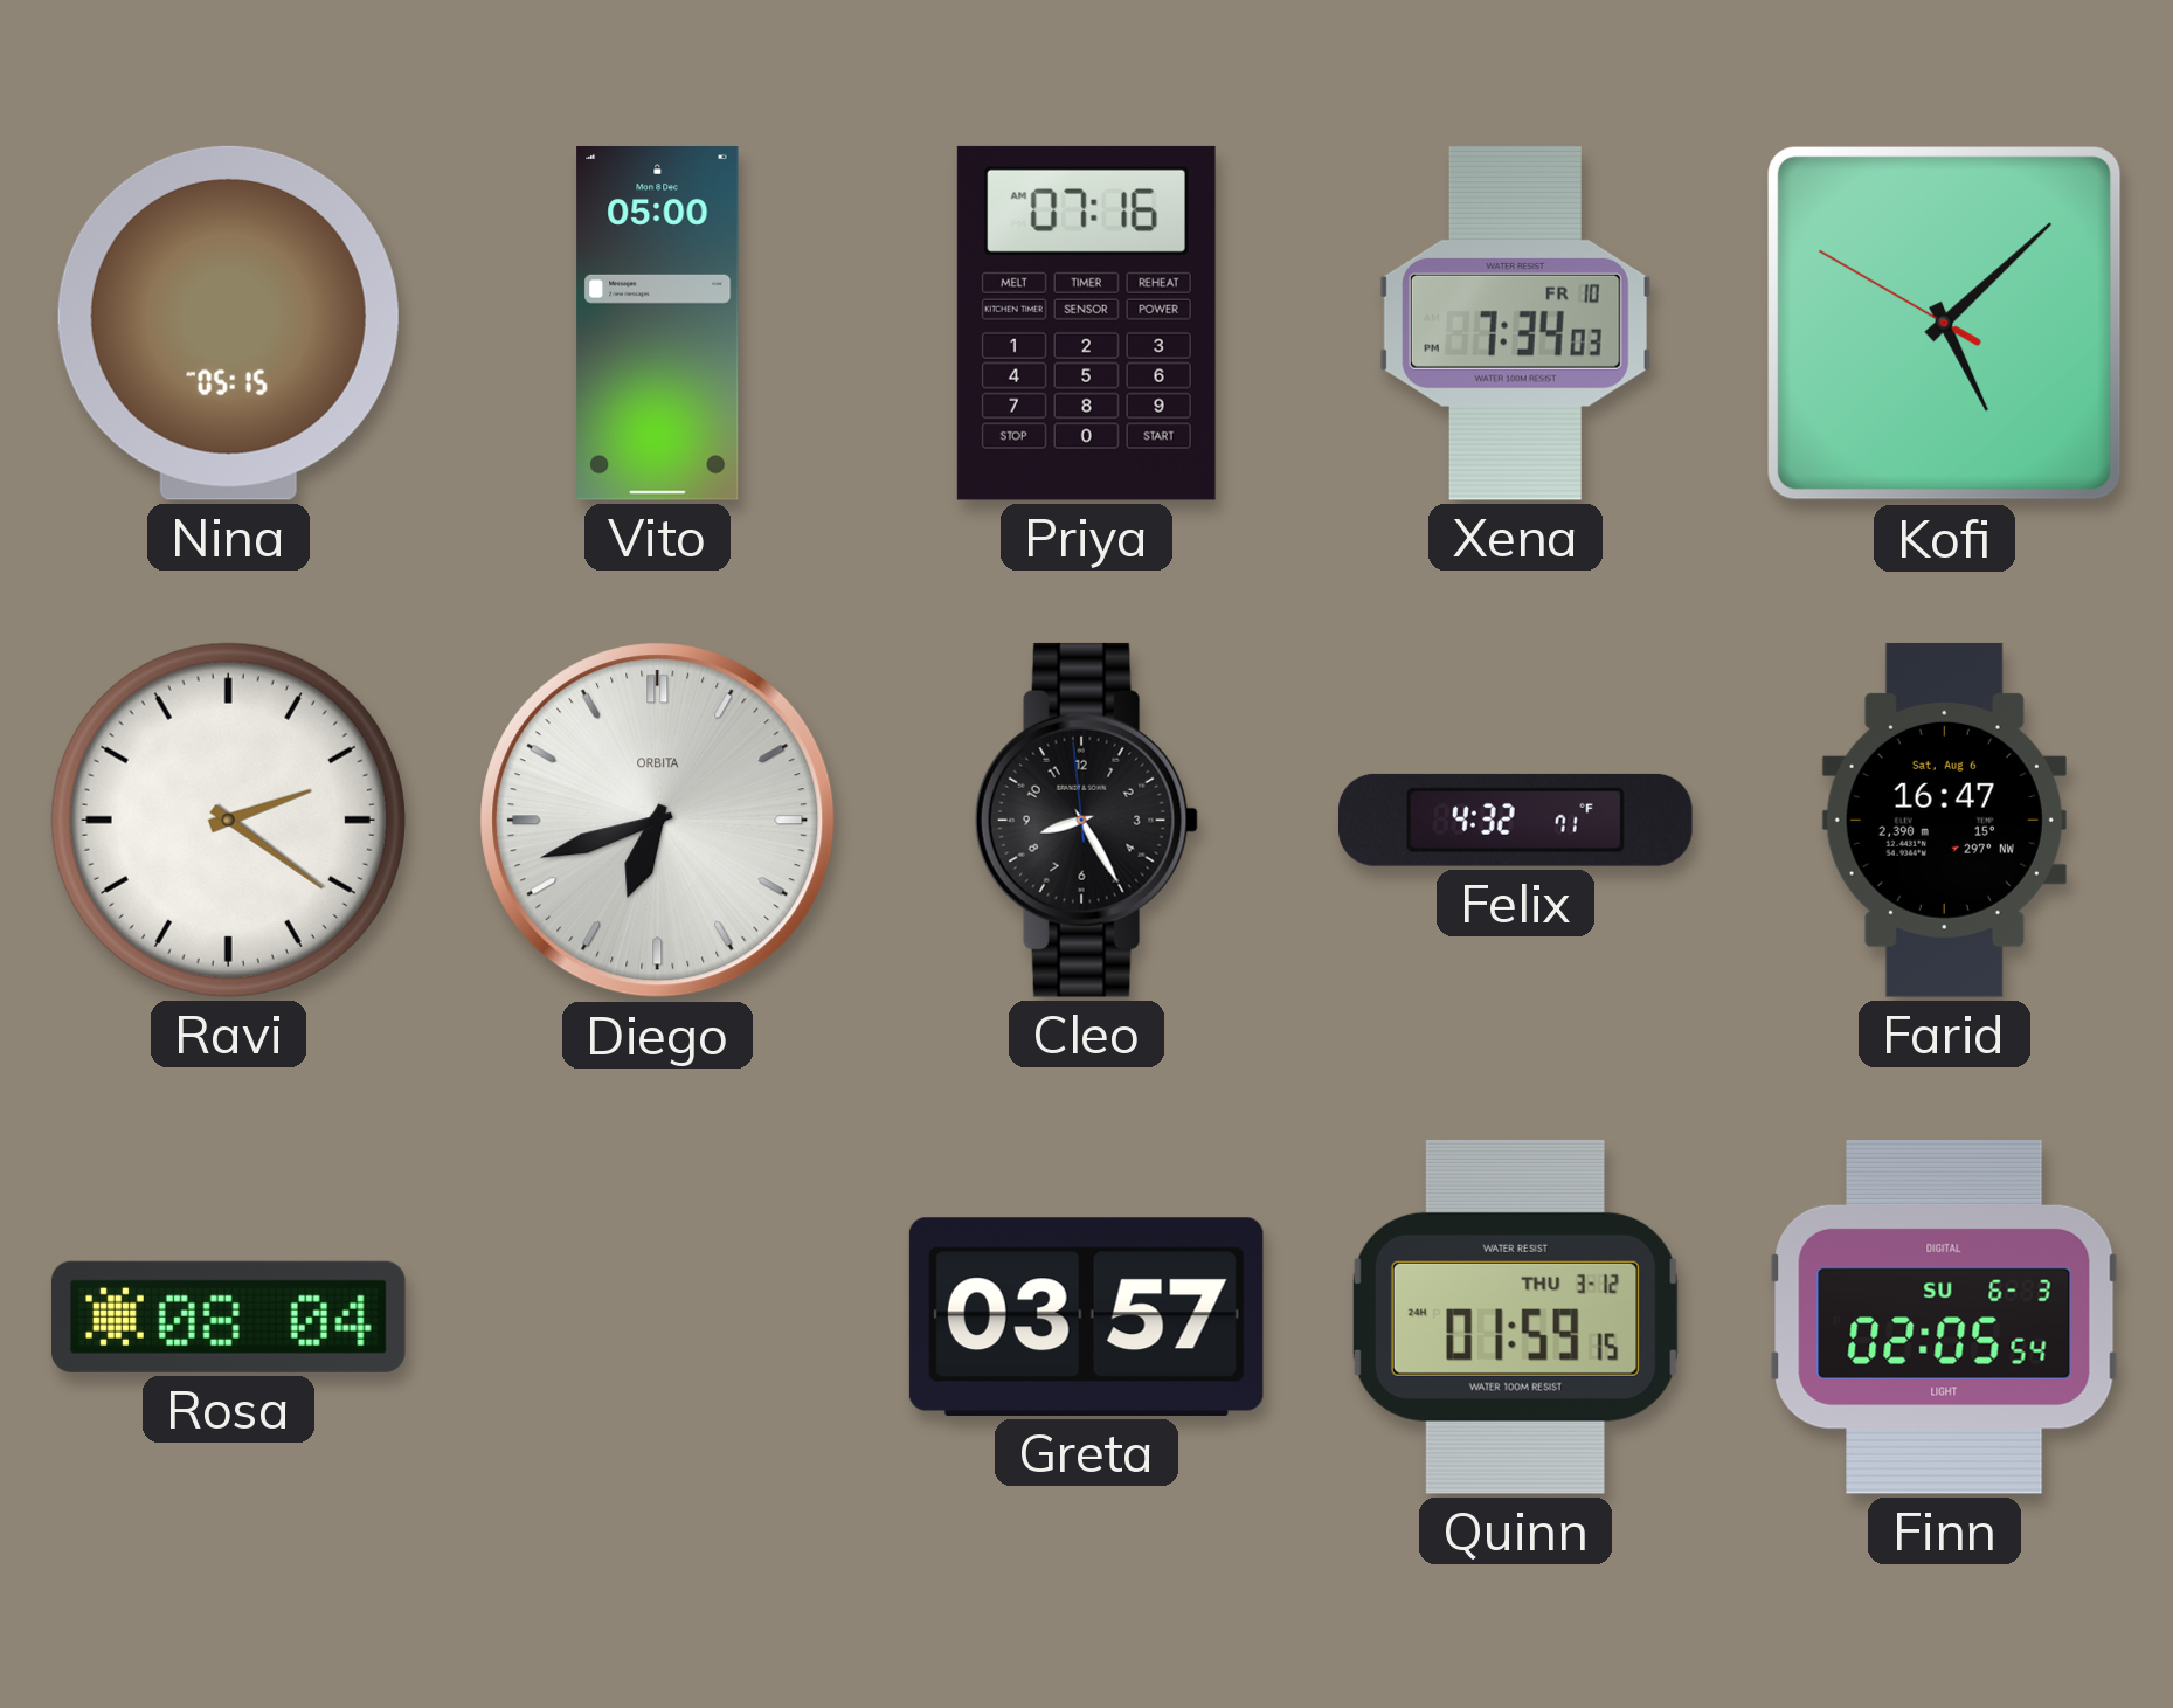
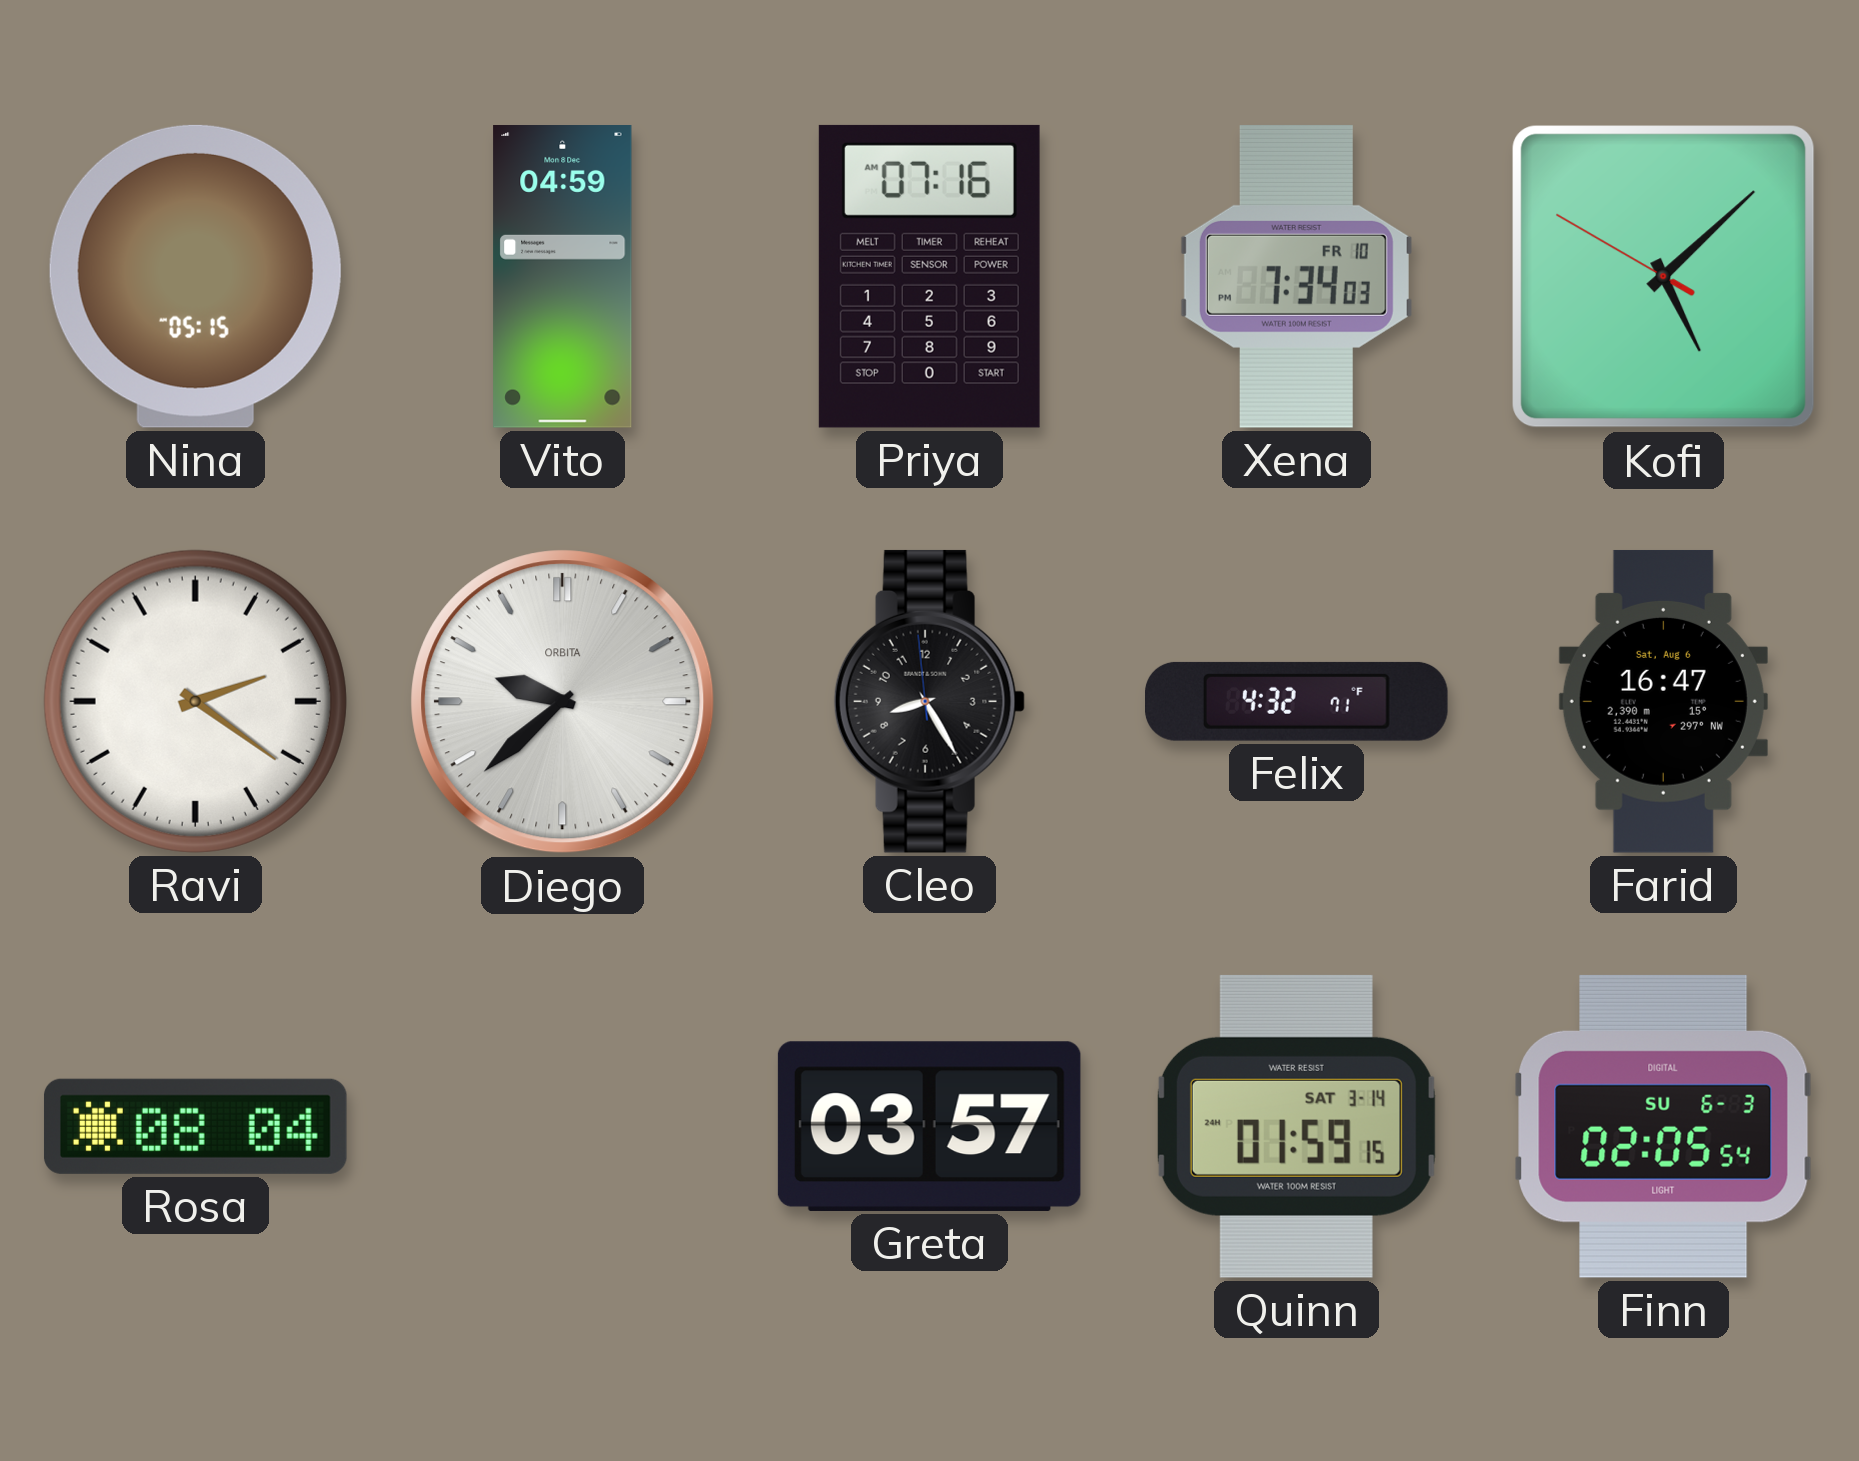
Vito: 05:00 -> 04:59 (563, 277)
Diego: 6:42 -> 9:38 (563, 702)
Quinn date: THU 3-12 -> SAT 3-14 (1296, 1126)
